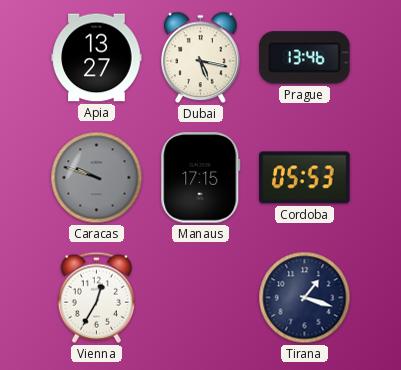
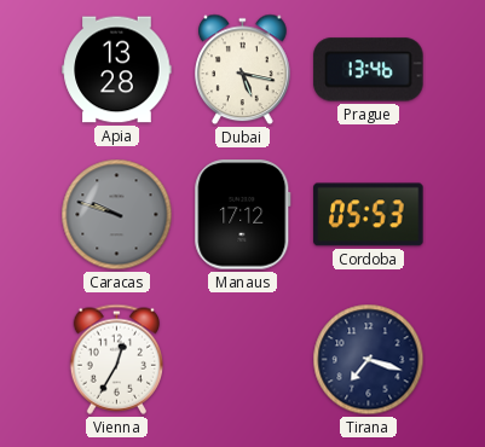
Apia: 13:27 -> 13:28 (117, 70)
Manaus: 17:15 -> 17:12 (243, 215)
Tirana: 1:18 -> 7:18 (369, 360)
